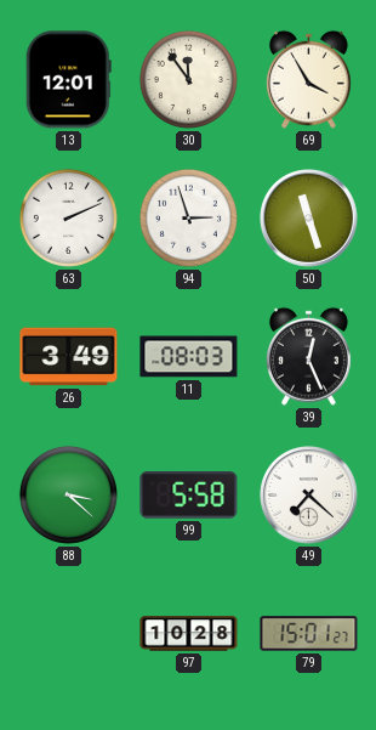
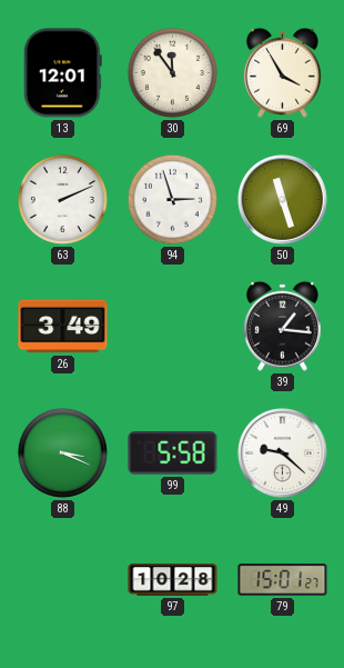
11: 08:03 -> none (189, 357)
39: 12:26 -> 1:16 (282, 326)
88: 3:22 -> 3:19 (62, 452)
49: 7:22 -> 9:22 (283, 453)
